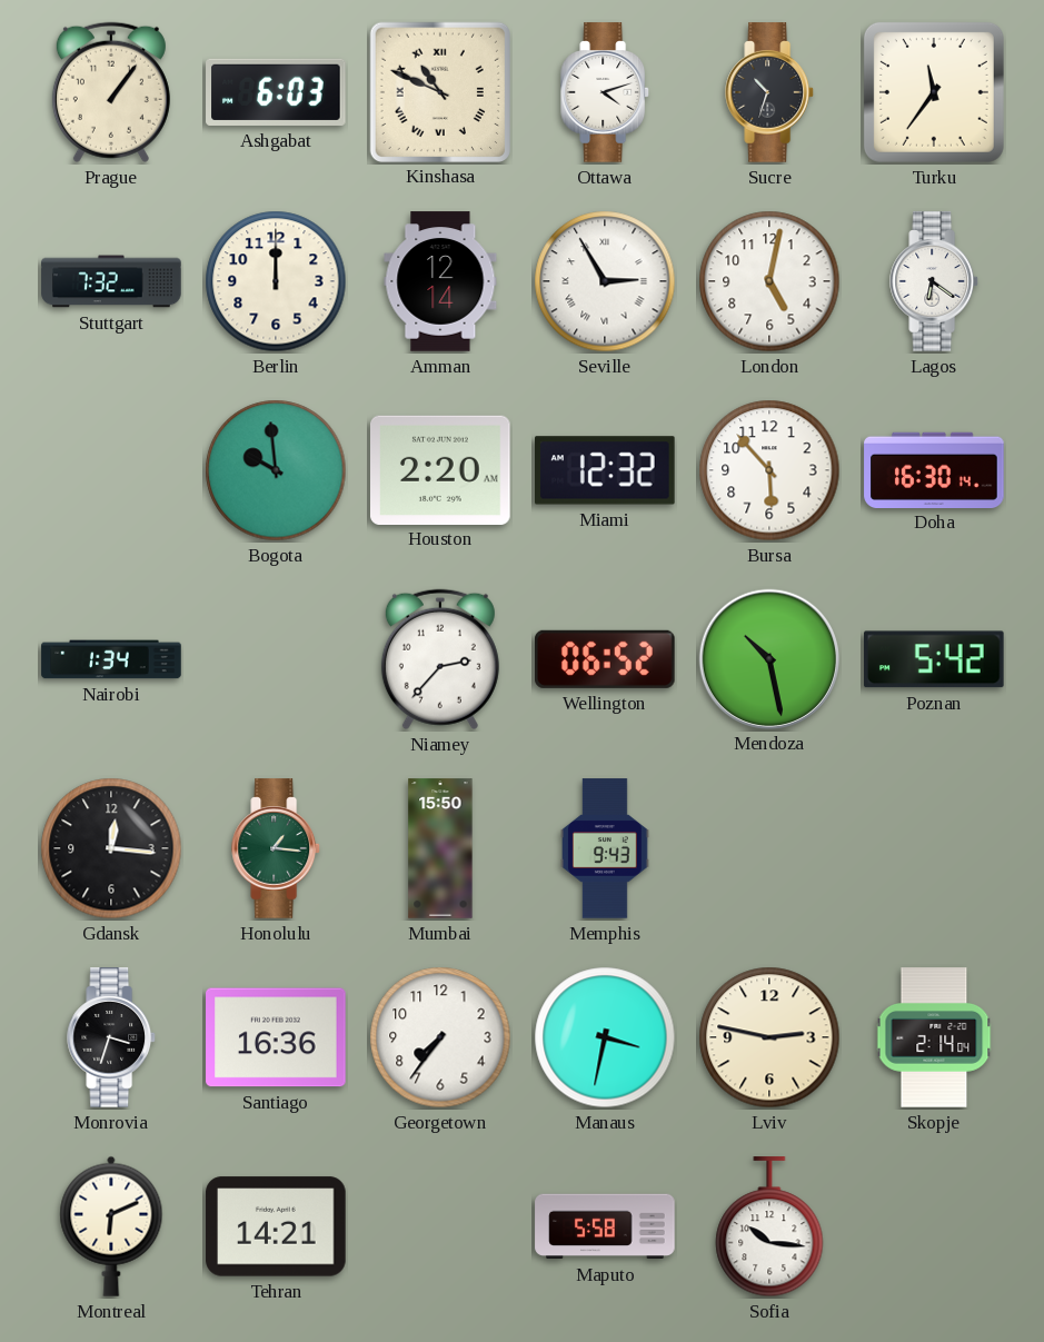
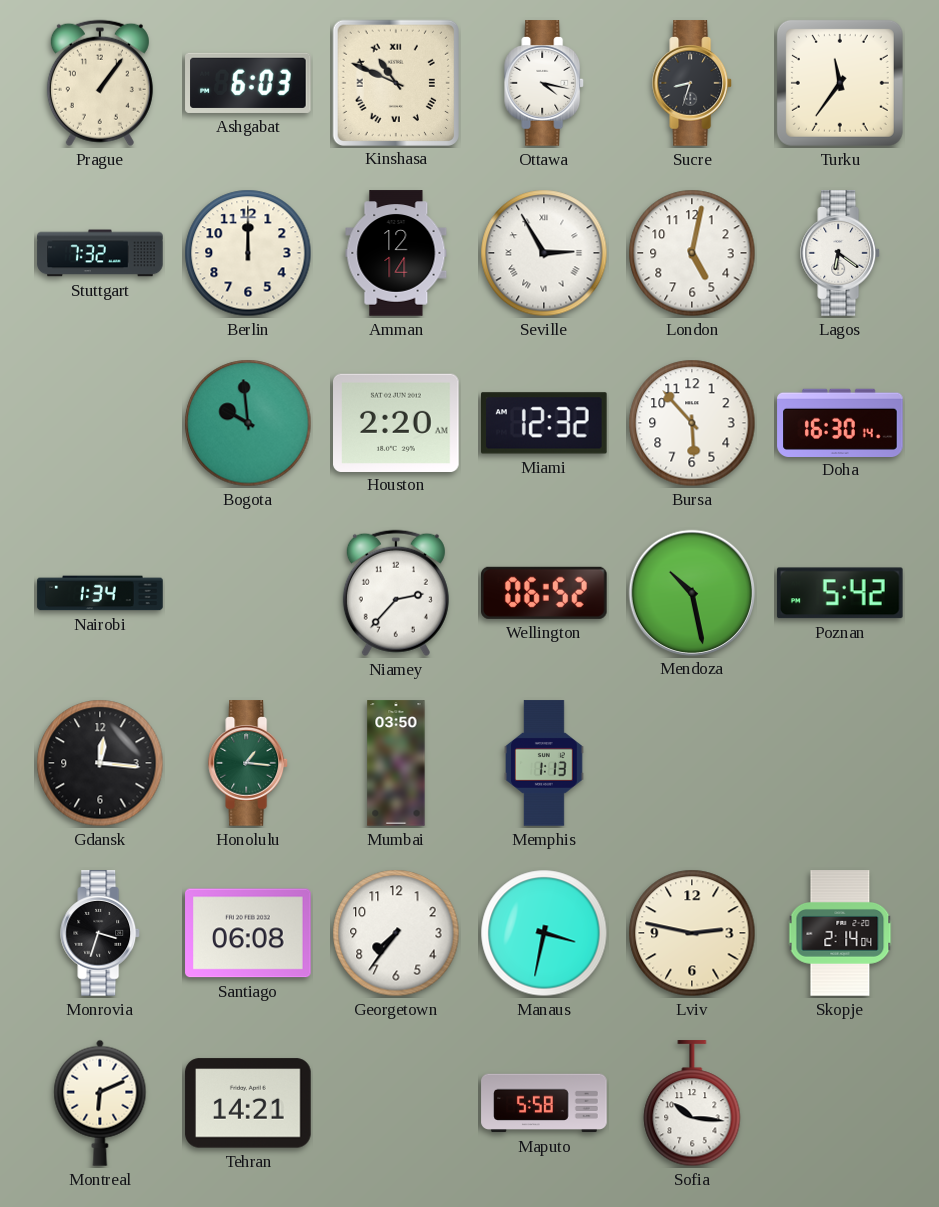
Ottawa: 4:12 -> 4:17 (545, 83)
Sucre: 10:33 -> 8:33 (693, 83)
Mumbai: 15:50 -> 03:50 (396, 763)
Memphis: 9:43 -> 1:13 (545, 763)
Santiago: 16:36 -> 06:08 (248, 933)
